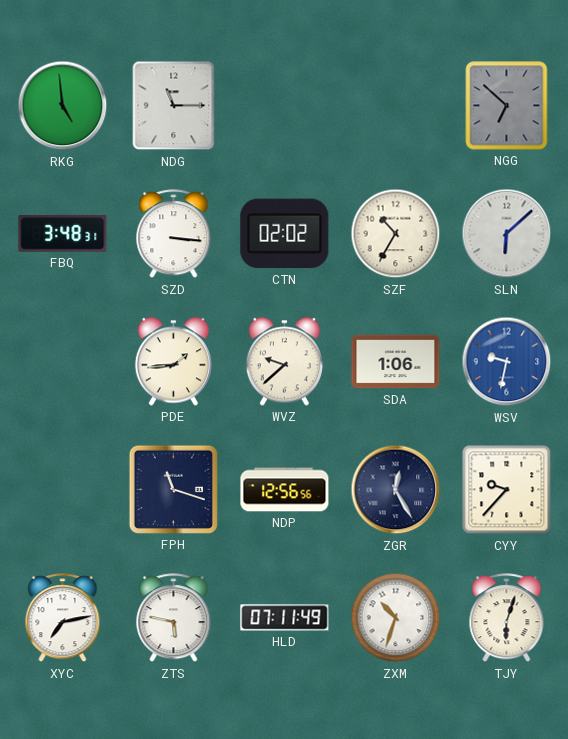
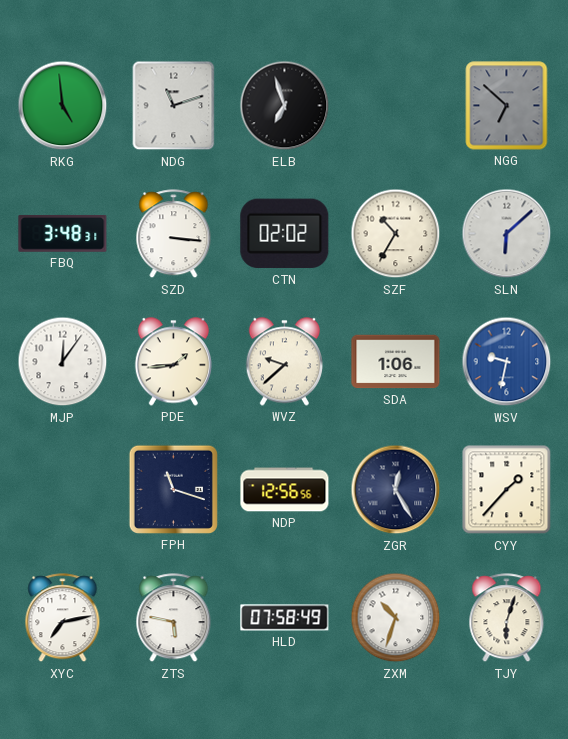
NDG: 11:15 -> 11:12 (174, 106)
ELB: none -> 6:57 (285, 106)
MJP: none -> 12:06 (63, 362)
CYY: 9:37 -> 1:37 (507, 490)
HLD: 07:11 -> 07:58 (285, 618)
